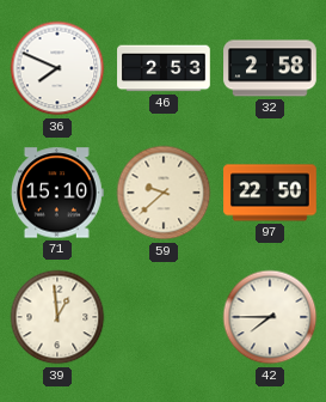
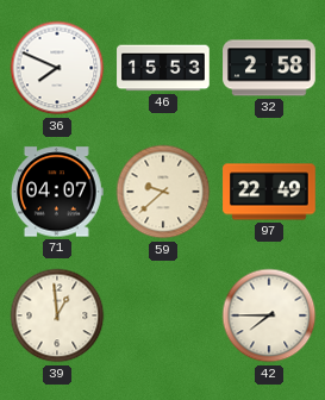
46: 2:53 -> 15:53 (163, 68)
71: 15:10 -> 04:07 (57, 192)
97: 22:50 -> 22:49 (269, 192)
